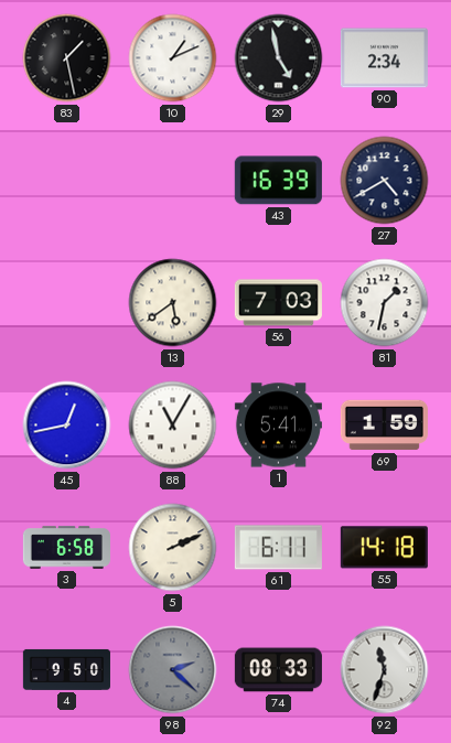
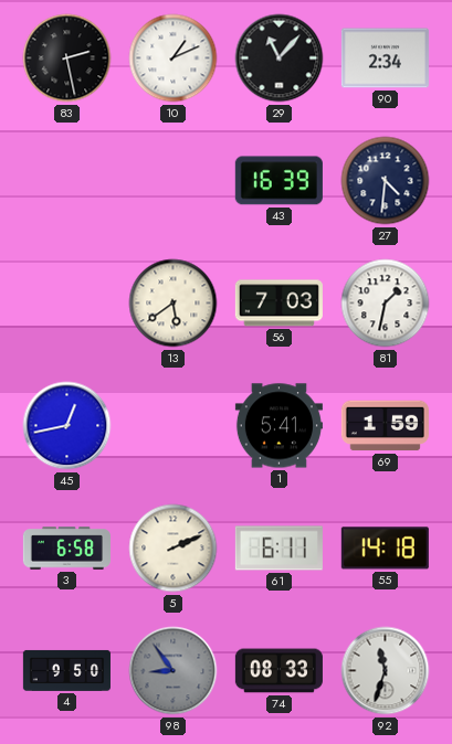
83: 1:28 -> 2:28 (67, 59)
29: 4:58 -> 11:07 (280, 59)
27: 4:40 -> 4:31 (386, 181)
88: 11:05 -> none (173, 426)
98: 2:22 -> 8:54 (174, 671)
